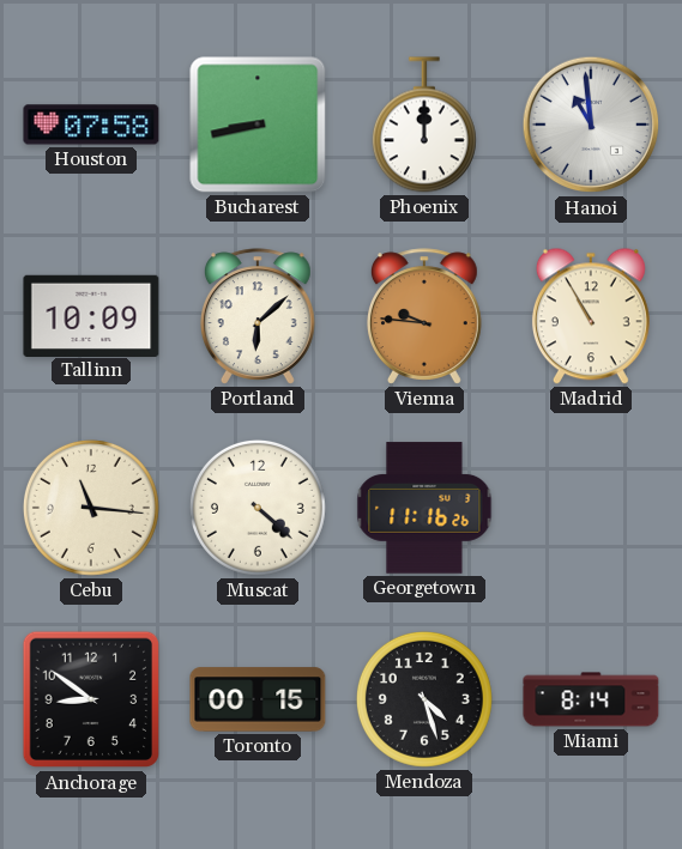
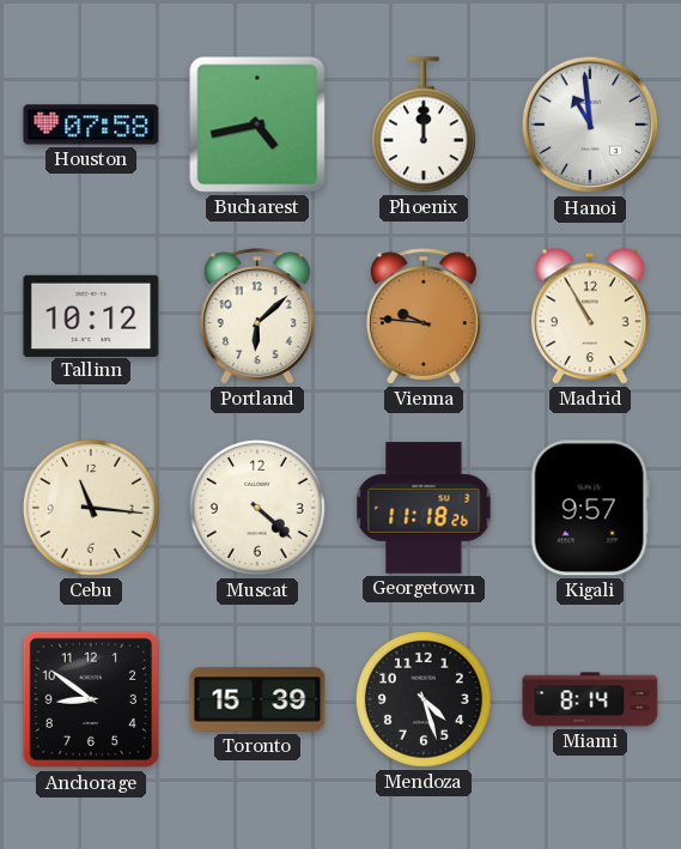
Bucharest: 8:43 -> 4:43 (257, 125)
Tallinn: 10:09 -> 10:12 (91, 315)
Georgetown: 11:16 -> 11:18 (424, 508)
Kigali: none -> 9:57 (590, 508)
Toronto: 00:15 -> 15:39 (257, 699)
